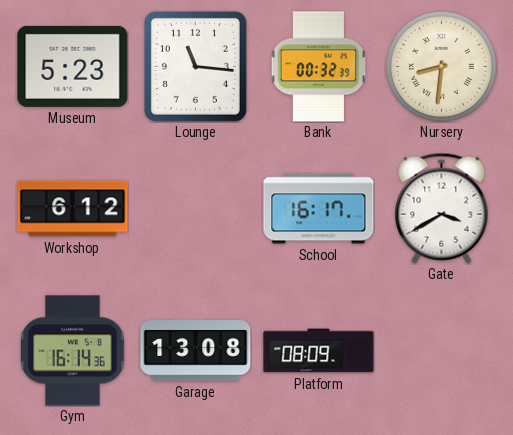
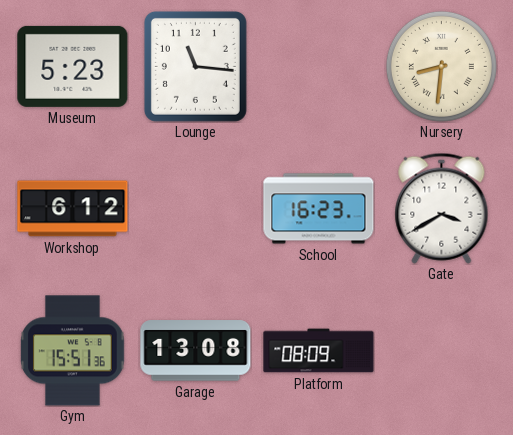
Bank: 00:32 -> none (319, 67)
School: 16:17 -> 16:23 (319, 209)
Gym: 16:14 -> 15:51 (73, 351)
